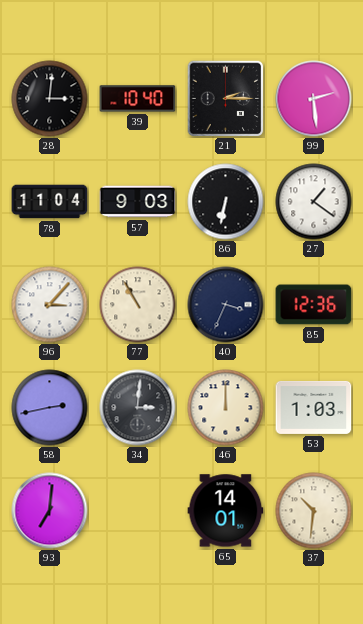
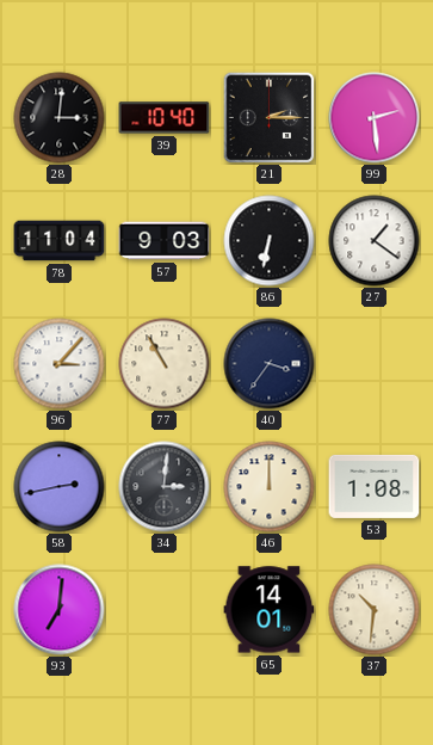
40: 3:34 -> 3:36 (270, 364)
85: 12:36 -> none (314, 305)
53: 1:03 -> 1:08 (375, 486)
